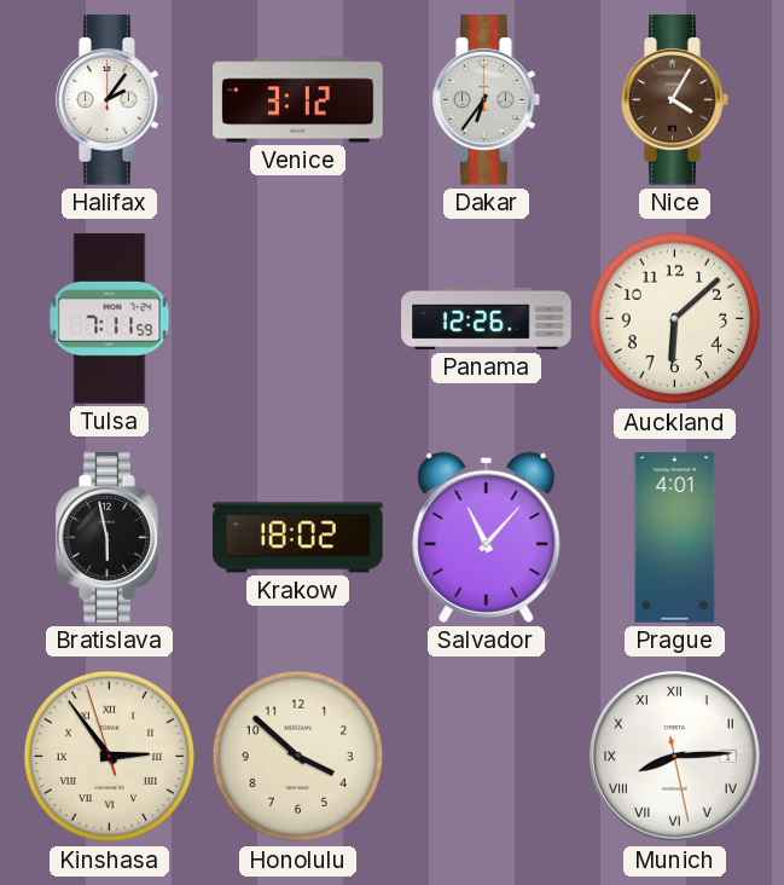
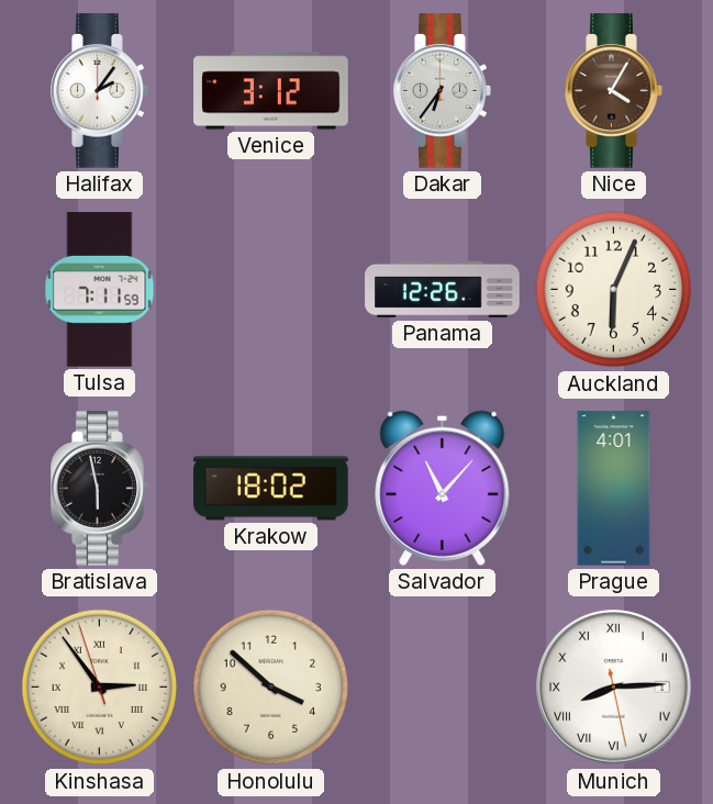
Auckland: 6:08 -> 6:04 (614, 290)
